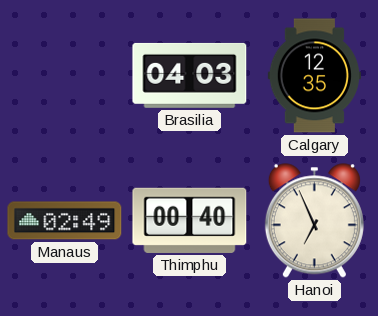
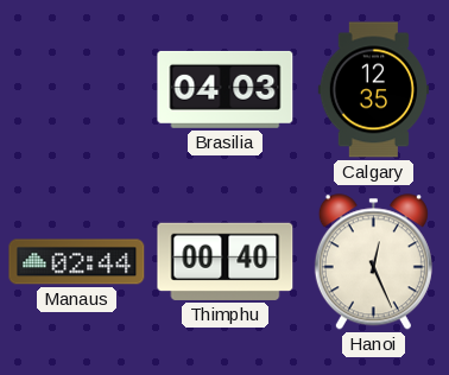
Manaus: 02:49 -> 02:44 (77, 262)
Hanoi: 6:56 -> 12:26 (373, 262)
